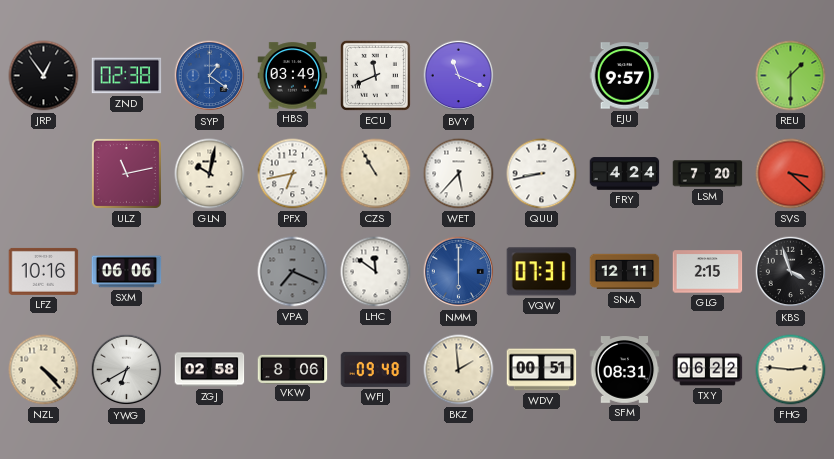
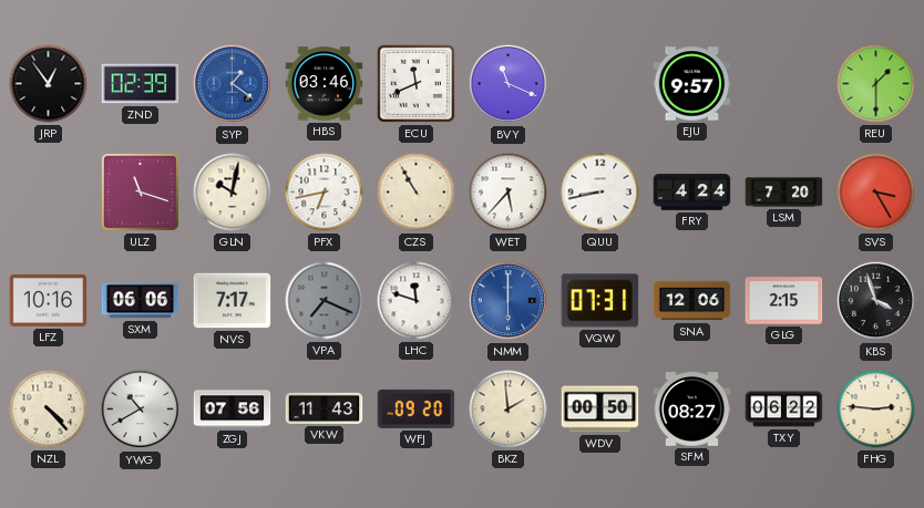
ZND: 02:38 -> 02:39 (141, 84)
HBS: 03:49 -> 03:46 (325, 84)
ULZ: 11:13 -> 11:18 (140, 191)
SVS: 3:22 -> 3:25 (876, 193)
NVS: none -> 7:17 (233, 301)
LHC: 11:51 -> 11:48 (417, 301)
SNA: 12:11 -> 12:06 (692, 301)
YWG: 6:40 -> 10:40 (141, 409)
ZGJ: 02:58 -> 07:56 (233, 409)
VKW: 8:06 -> 11:43 (325, 408)
WFJ: 09:48 -> 09:20 (417, 408)
WDV: 00:51 -> 00:50 (600, 409)
SFM: 08:31 -> 08:27 (692, 409)
